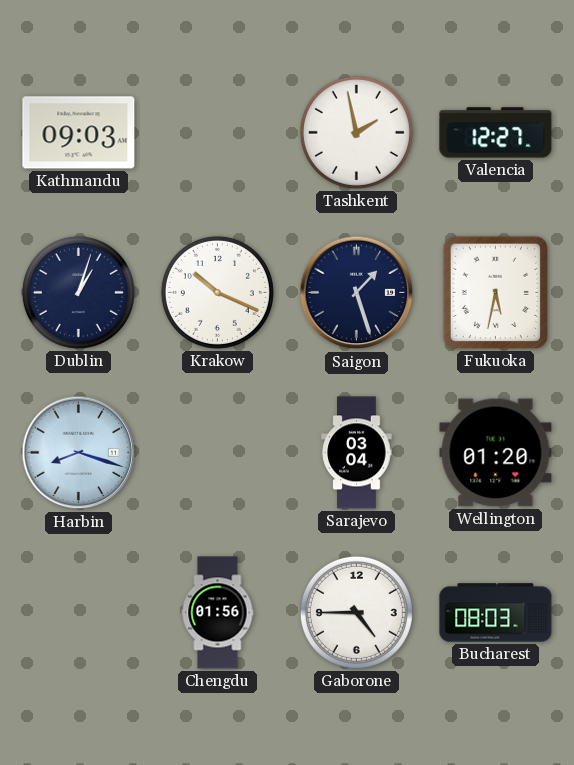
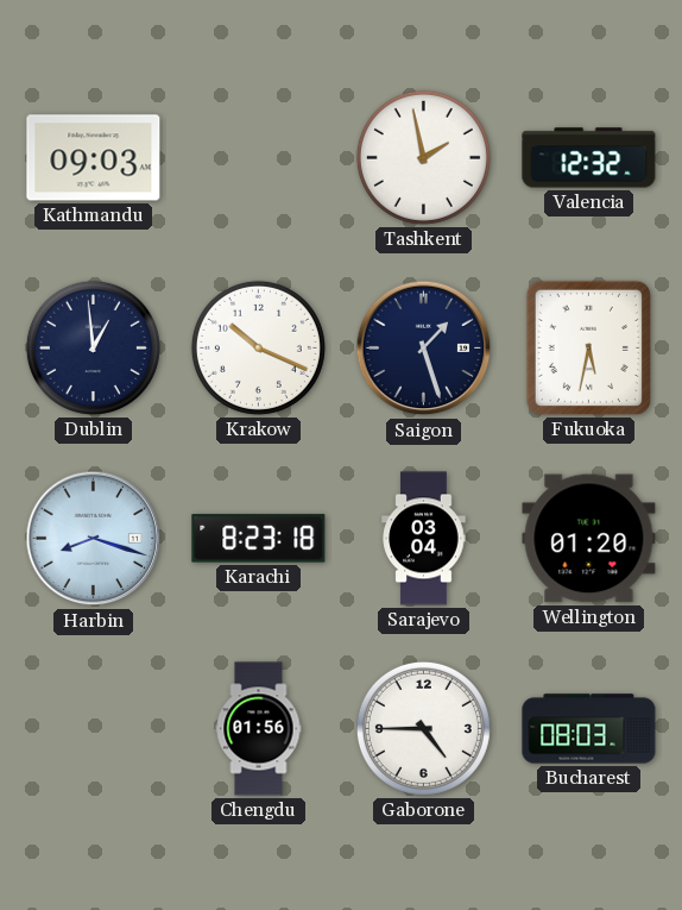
Valencia: 12:27 -> 12:32 (589, 158)
Dublin: 1:03 -> 12:59 (93, 347)
Karachi: none -> 8:23 (259, 539)
